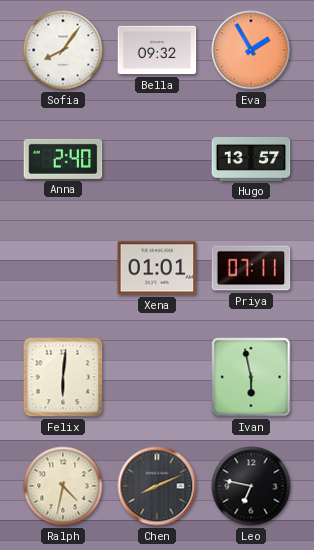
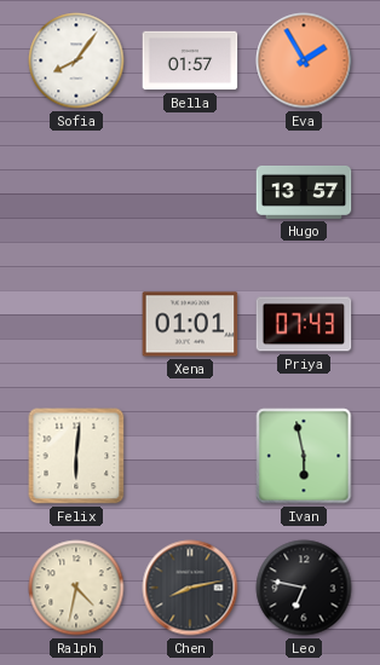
Bella: 09:32 -> 01:57 (190, 60)
Anna: 2:40 -> none (63, 159)
Priya: 07:11 -> 07:43 (304, 324)
Chen: 8:11 -> 8:13 (190, 588)
